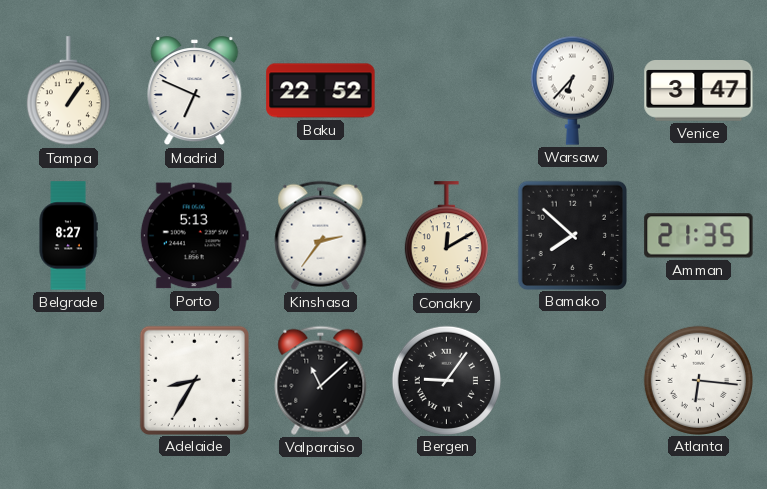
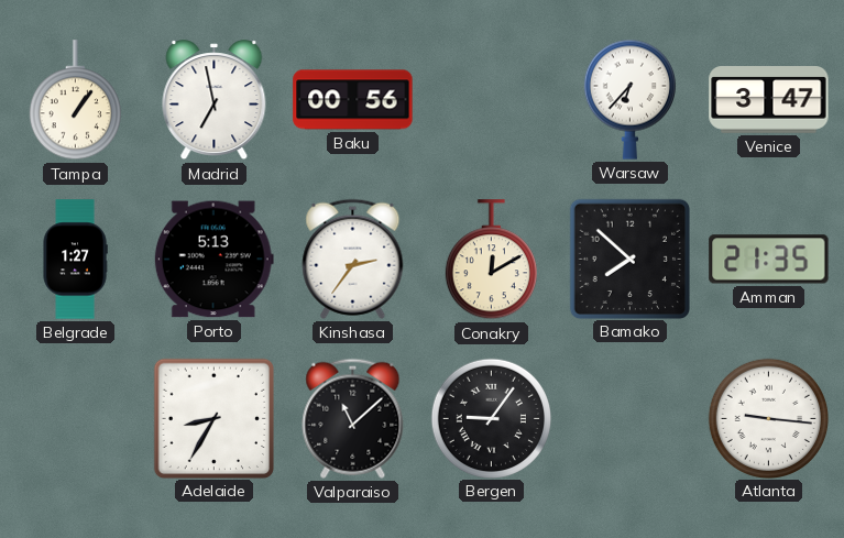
Madrid: 6:49 -> 6:58 (215, 100)
Baku: 22:52 -> 00:56 (353, 100)
Belgrade: 8:27 -> 1:27 (75, 260)
Atlanta: 6:16 -> 9:16 (768, 418)
